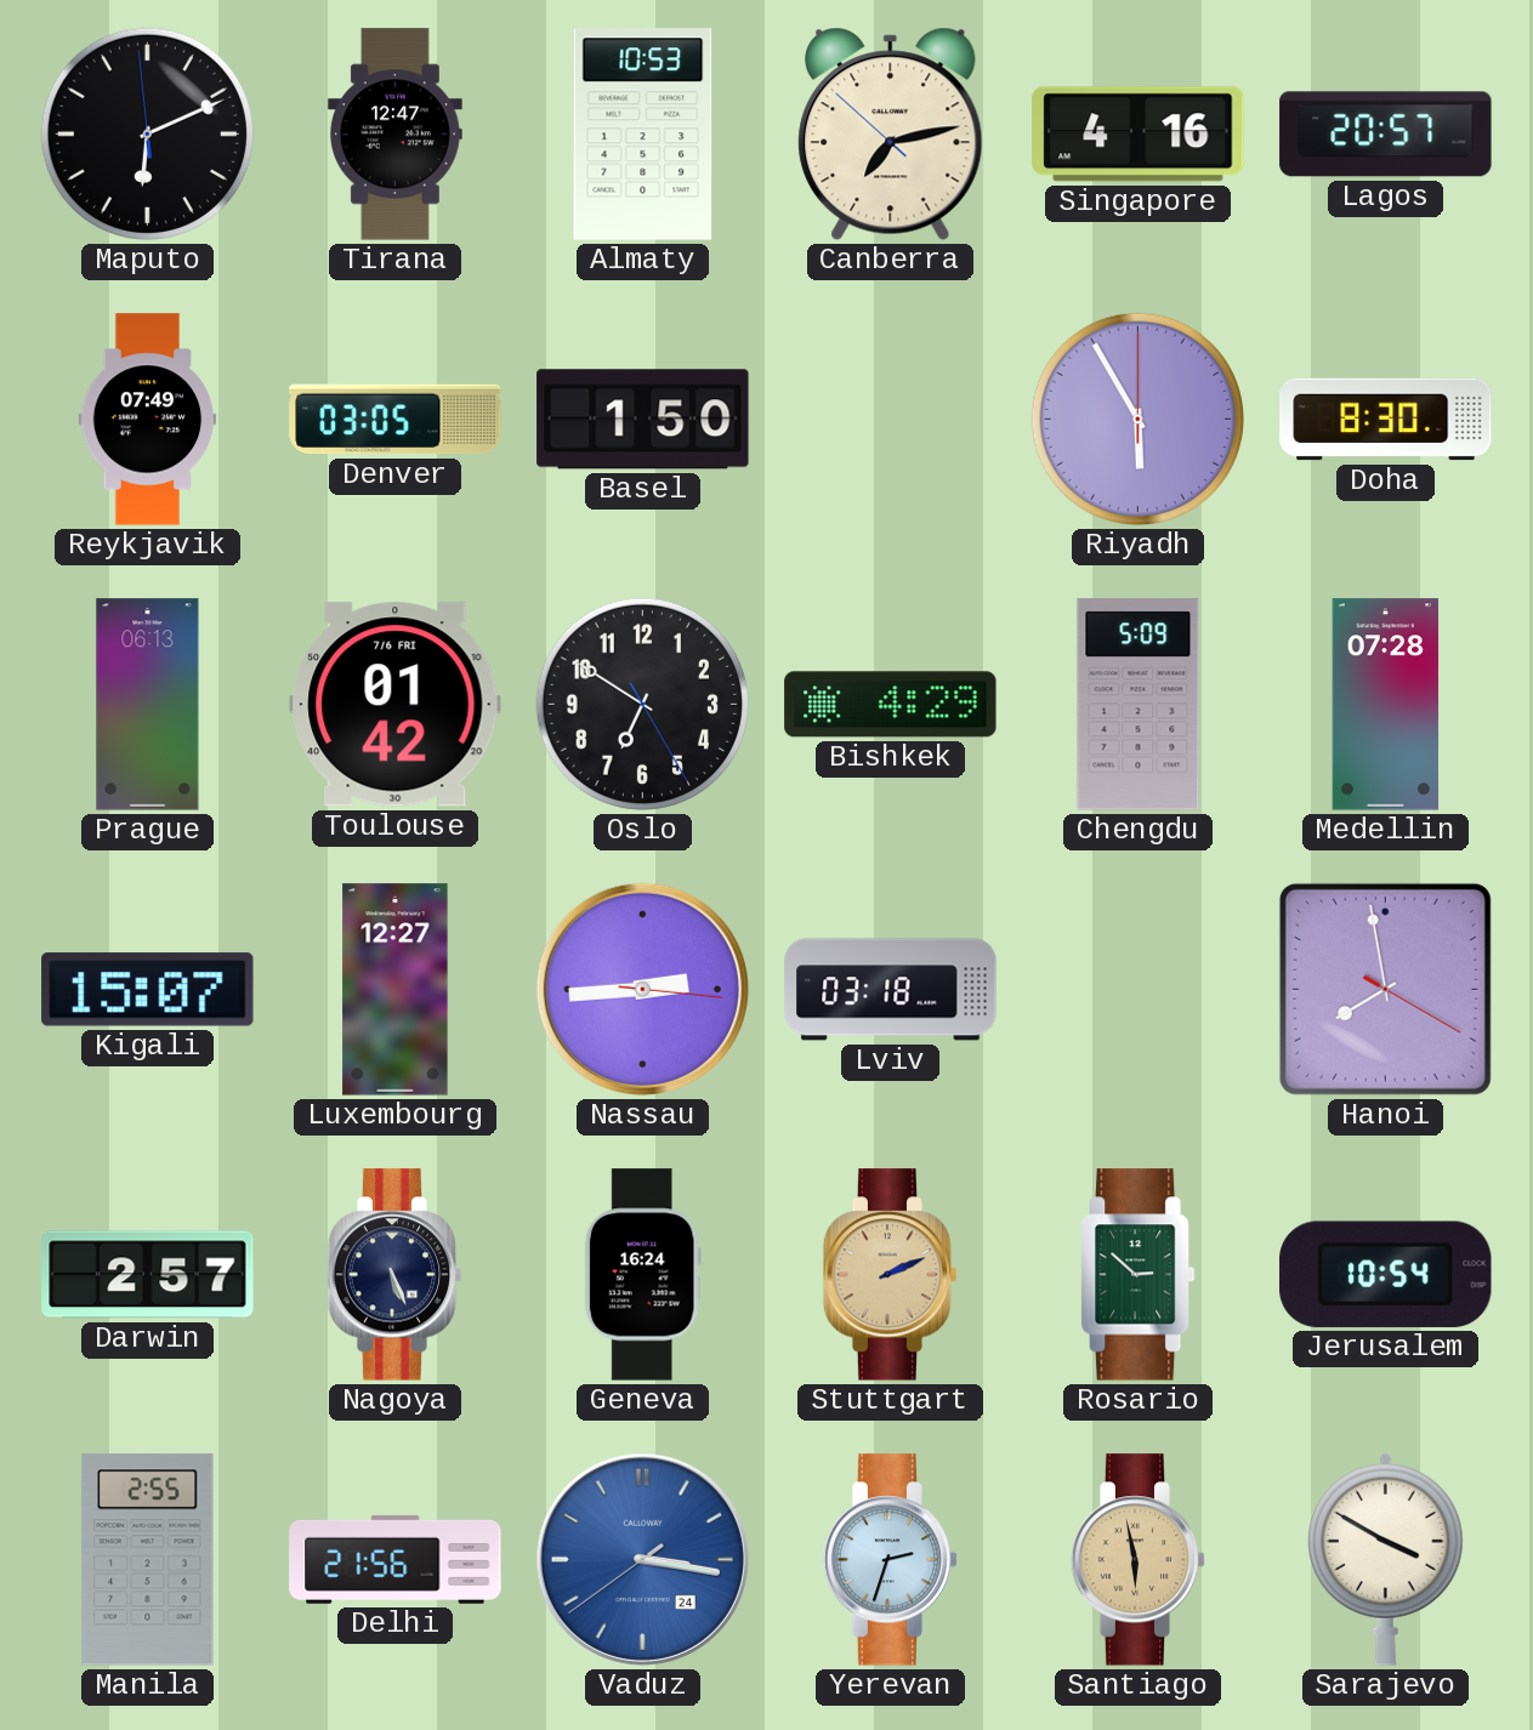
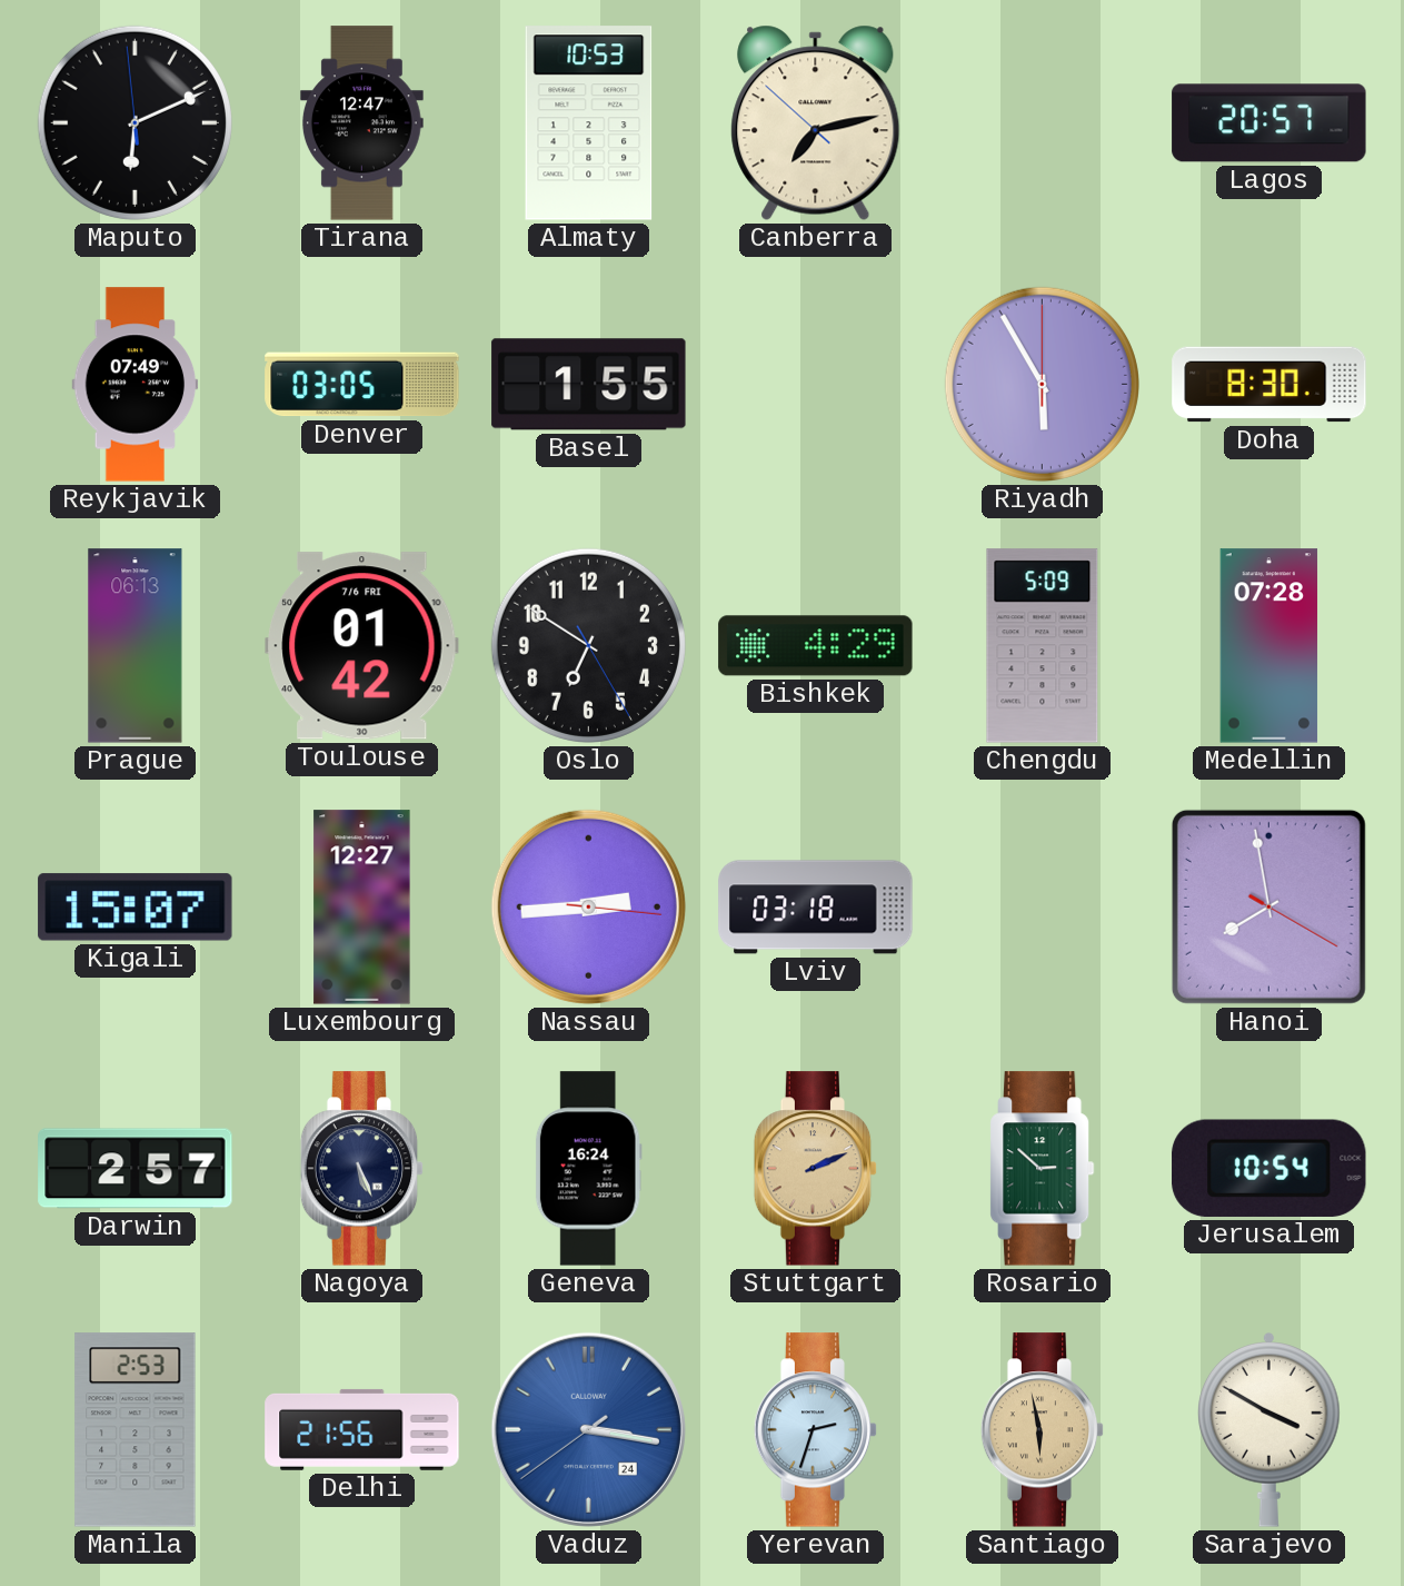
Singapore: 4:16 -> none (1139, 135)
Basel: 1:50 -> 1:55 (589, 385)
Manila: 2:55 -> 2:53 (136, 1430)
